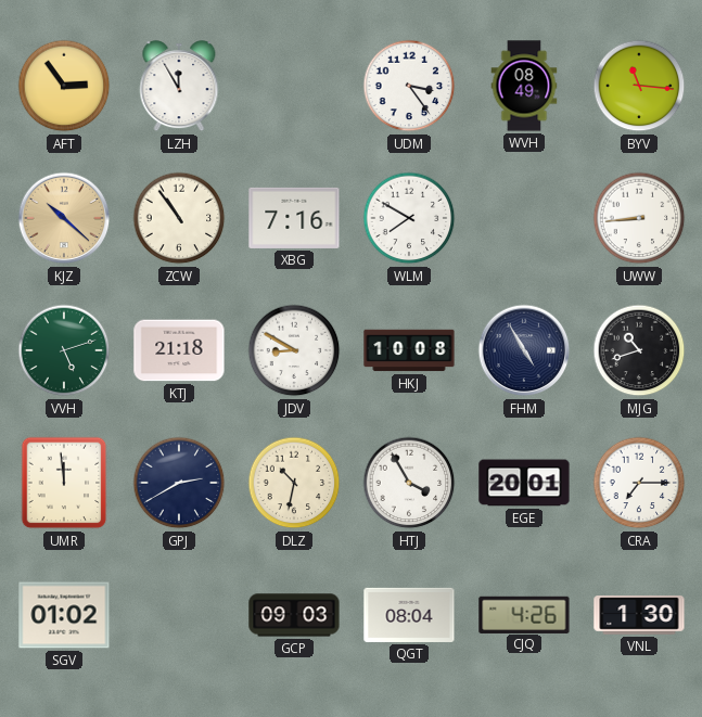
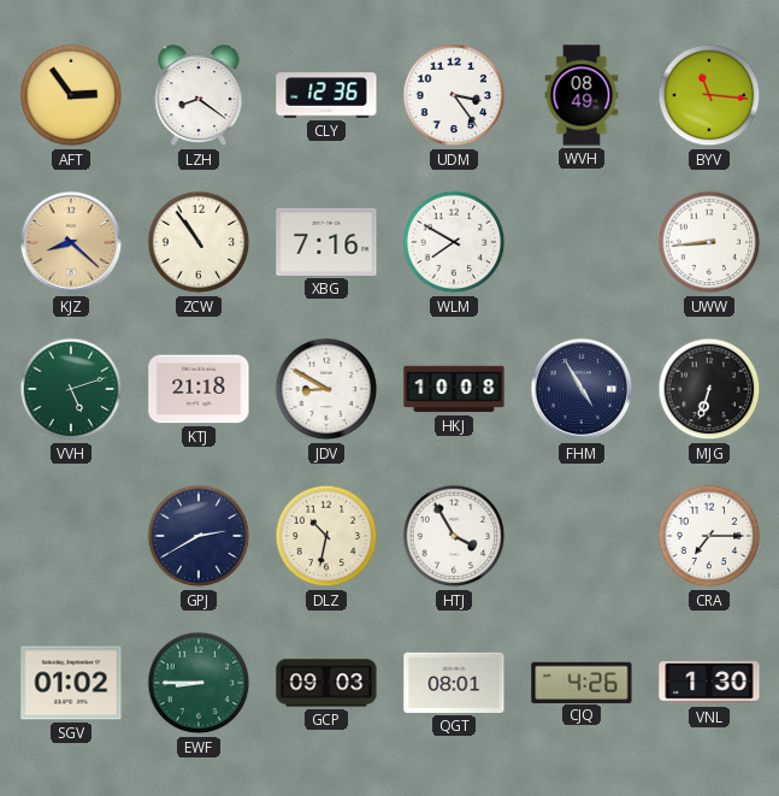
LZH: 11:55 -> 8:21 (199, 96)
CLY: none -> 12:36 (326, 95)
KJZ: 10:22 -> 8:22 (71, 242)
MJG: 10:42 -> 6:33 (709, 389)
UMR: 11:59 -> none (64, 483)
EGE: 20:01 -> none (524, 483)
EWF: none -> 8:45 (199, 683)
QGT: 08:04 -> 08:01 (454, 683)
